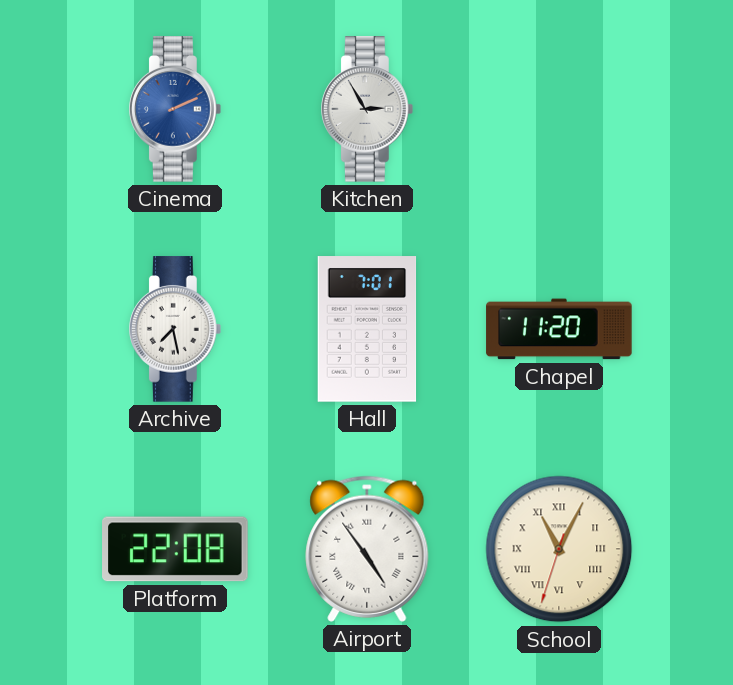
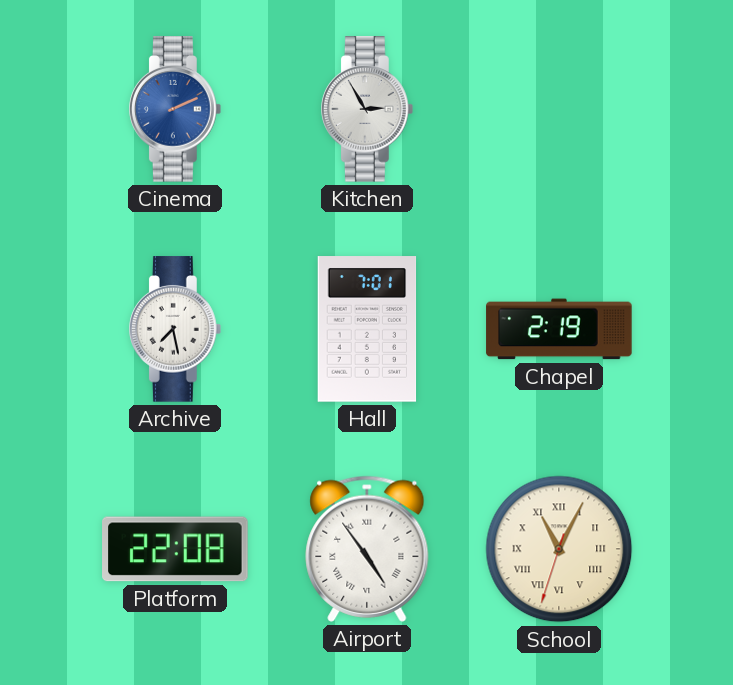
Chapel: 11:20 -> 2:19 (559, 329)
